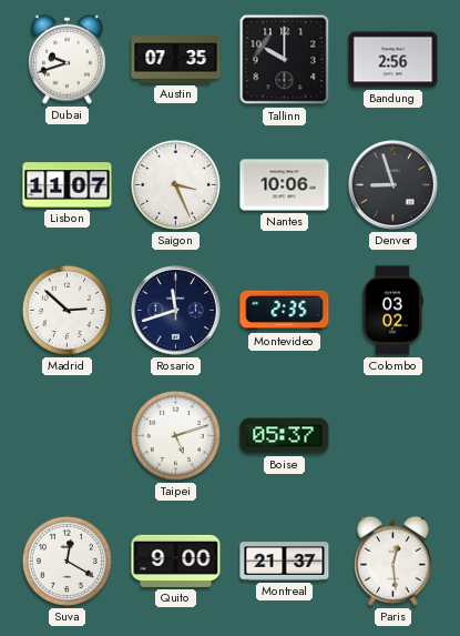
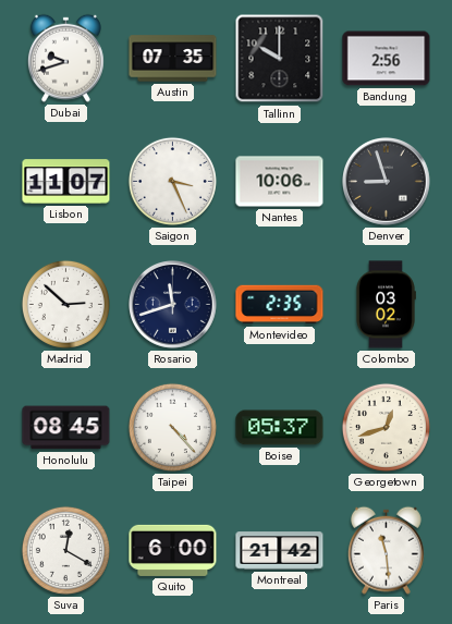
Honolulu: none -> 08:45 (66, 428)
Taipei: 5:12 -> 4:23 (172, 427)
Georgetown: none -> 12:42 (386, 427)
Quito: 9:00 -> 6:00 (173, 550)
Montreal: 21:37 -> 21:42 (280, 551)
Paris: 12:29 -> 11:29 (386, 550)
